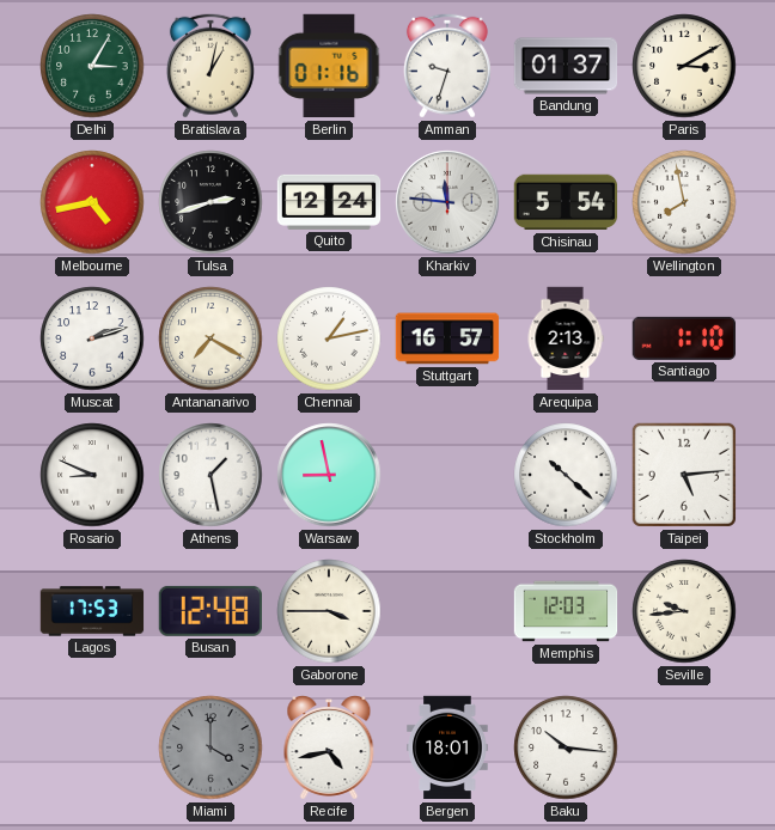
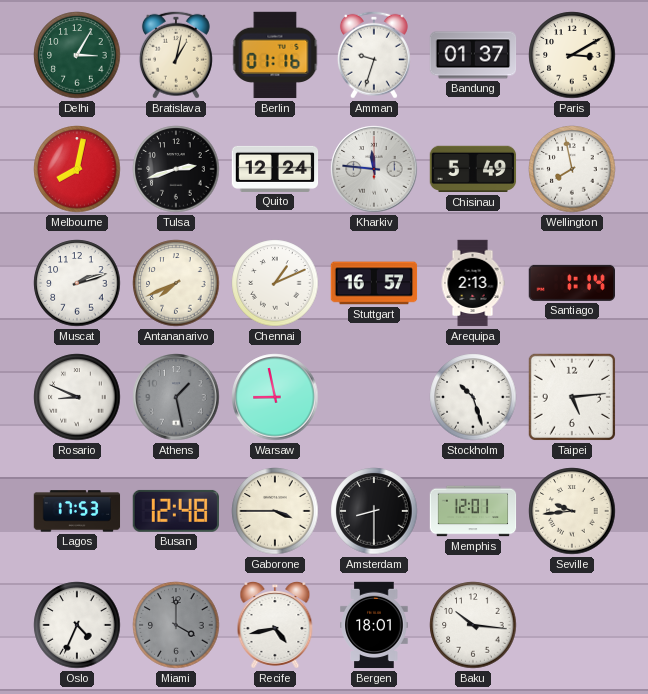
Melbourne: 4:43 -> 8:02 (77, 169)
Chisinau: 5:54 -> 5:49 (473, 169)
Antananarivo: 7:20 -> 7:41 (176, 283)
Chennai: 1:13 -> 1:11 (275, 283)
Santiago: 1:10 -> 1:14 (571, 283)
Athens dial: white -> grey (176, 397)
Stockholm: 10:22 -> 10:27 (473, 397)
Amsterdam: none -> 8:30 (374, 511)
Memphis: 12:03 -> 12:01 (473, 511)
Oslo: none -> 4:34 (77, 625)
